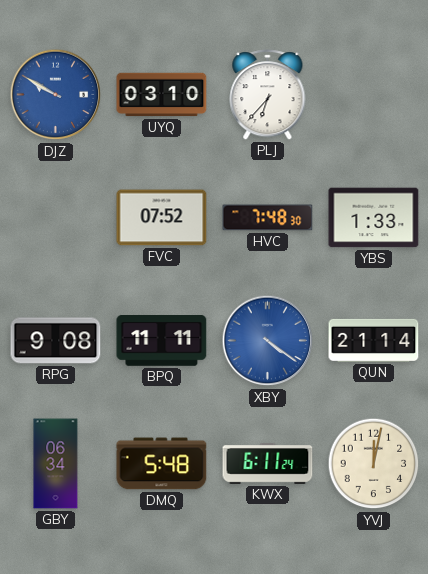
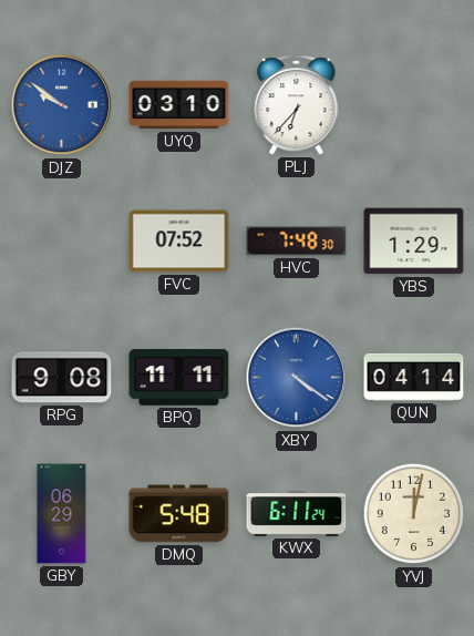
DJZ: 9:50 -> 9:51 (62, 105)
YBS: 1:33 -> 1:29 (414, 242)
QUN: 21:14 -> 04:14 (414, 377)
GBY: 06:34 -> 06:29 (62, 514)
